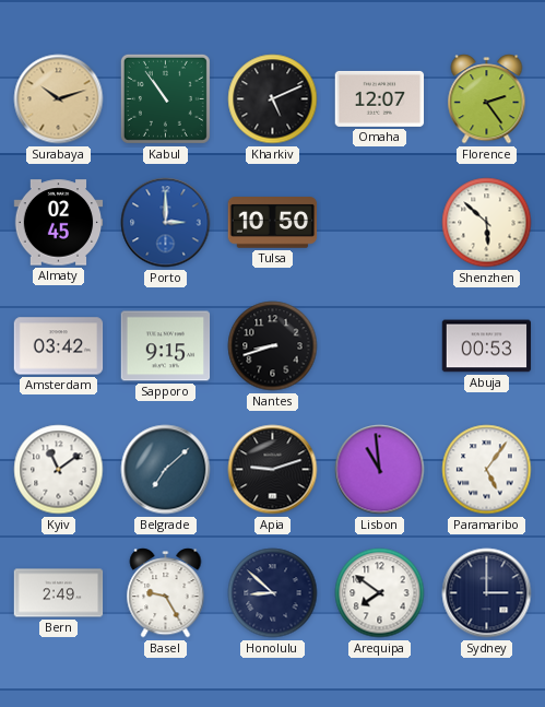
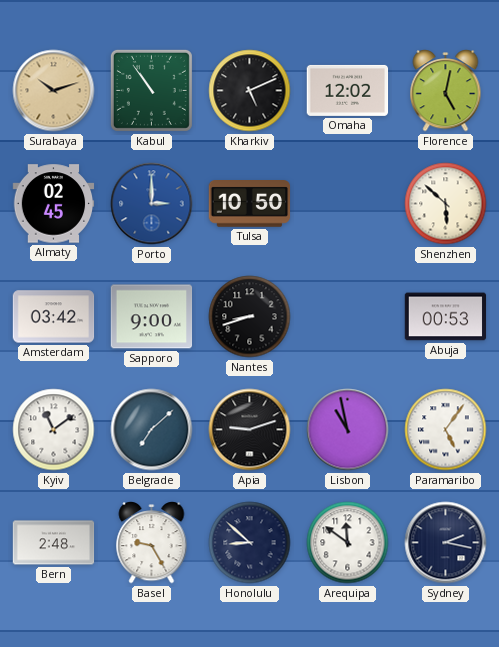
Omaha: 12:07 -> 12:02 (348, 90)
Florence: 2:24 -> 5:02 (446, 91)
Sapporo: 9:15 -> 9:00 (152, 317)
Lisbon: 10:59 -> 10:58 (348, 430)
Bern: 2:49 -> 2:48 (54, 543)
Arequipa: 7:51 -> 11:51 (348, 543)
Sydney: 3:00 -> 2:17 (446, 543)
